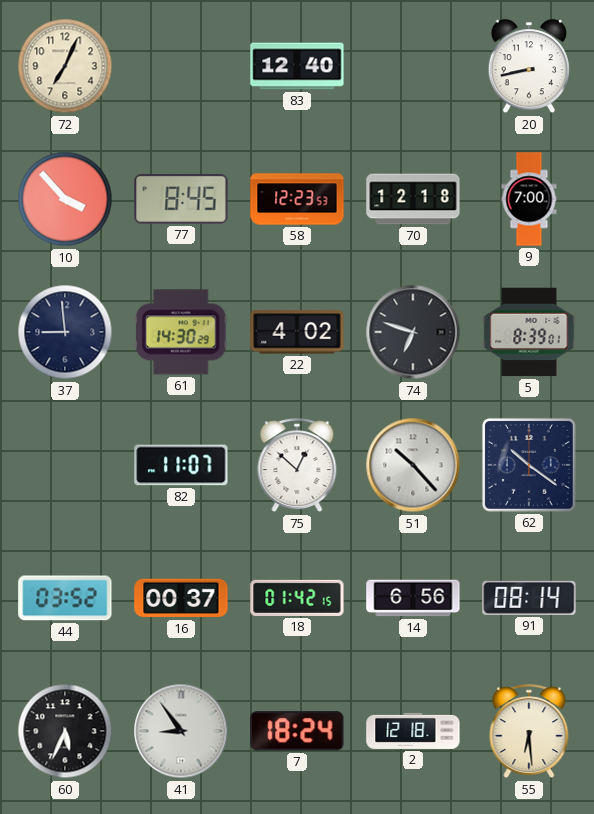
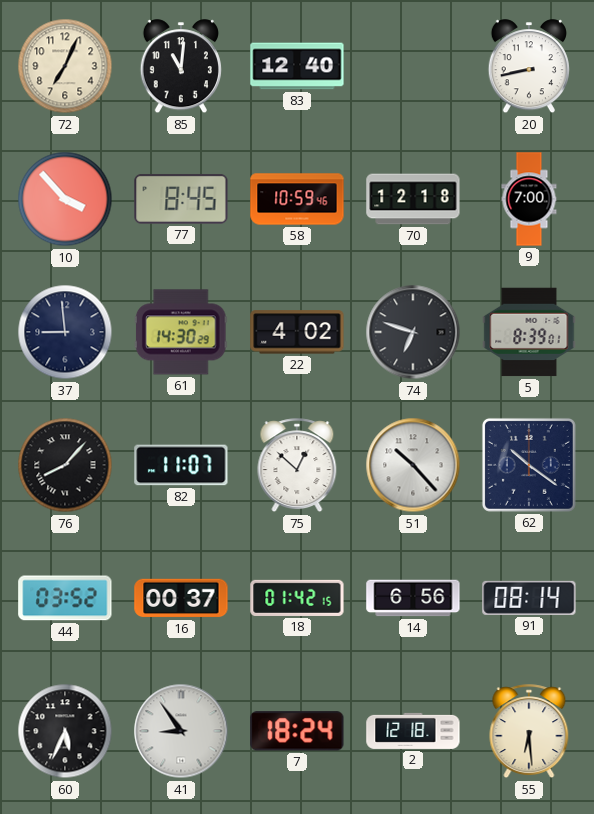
85: none -> 11:01 (181, 67)
58: 12:23 -> 10:59 (297, 199)
76: none -> 8:07 (65, 465)
